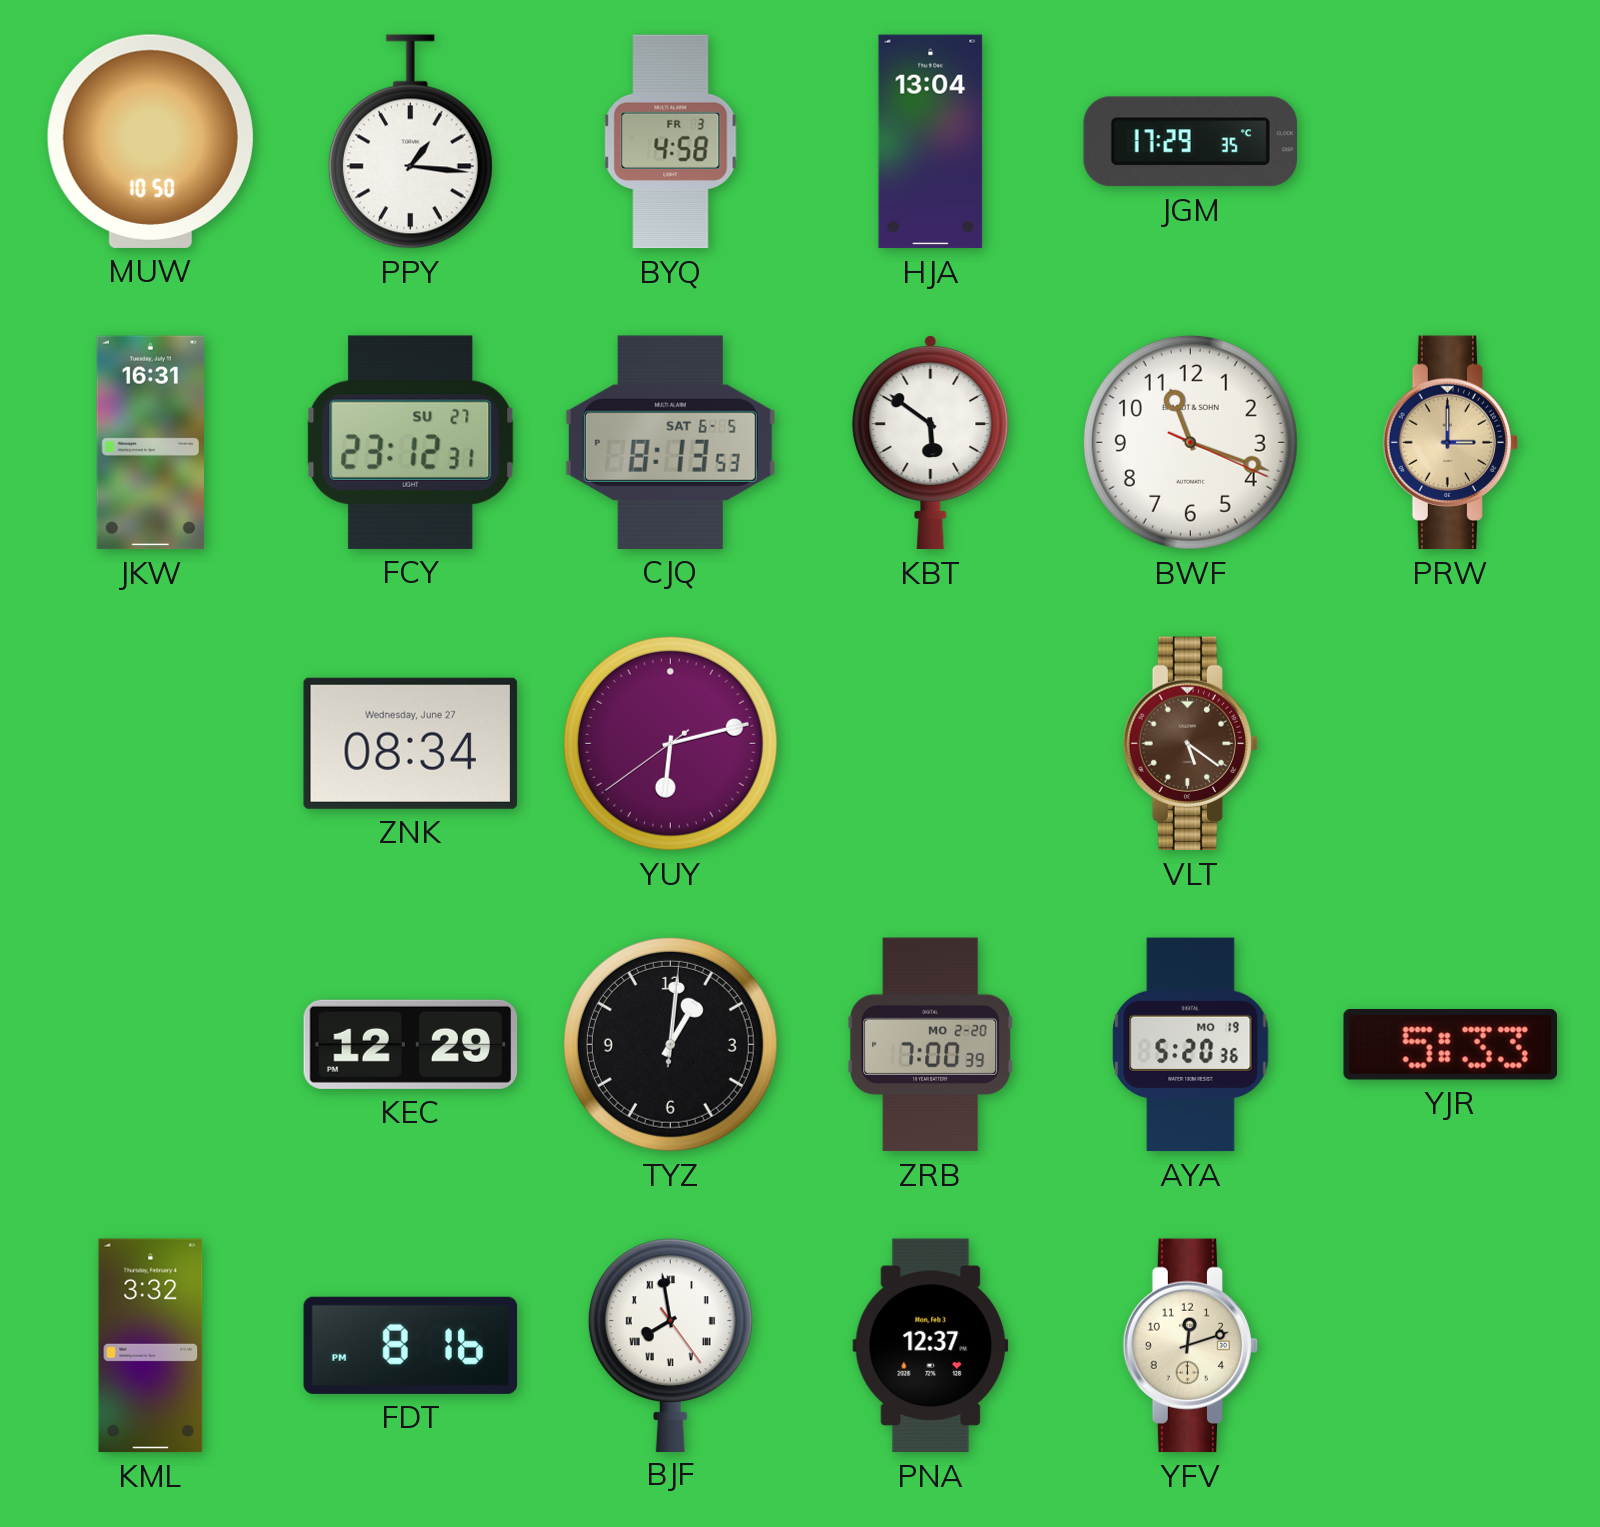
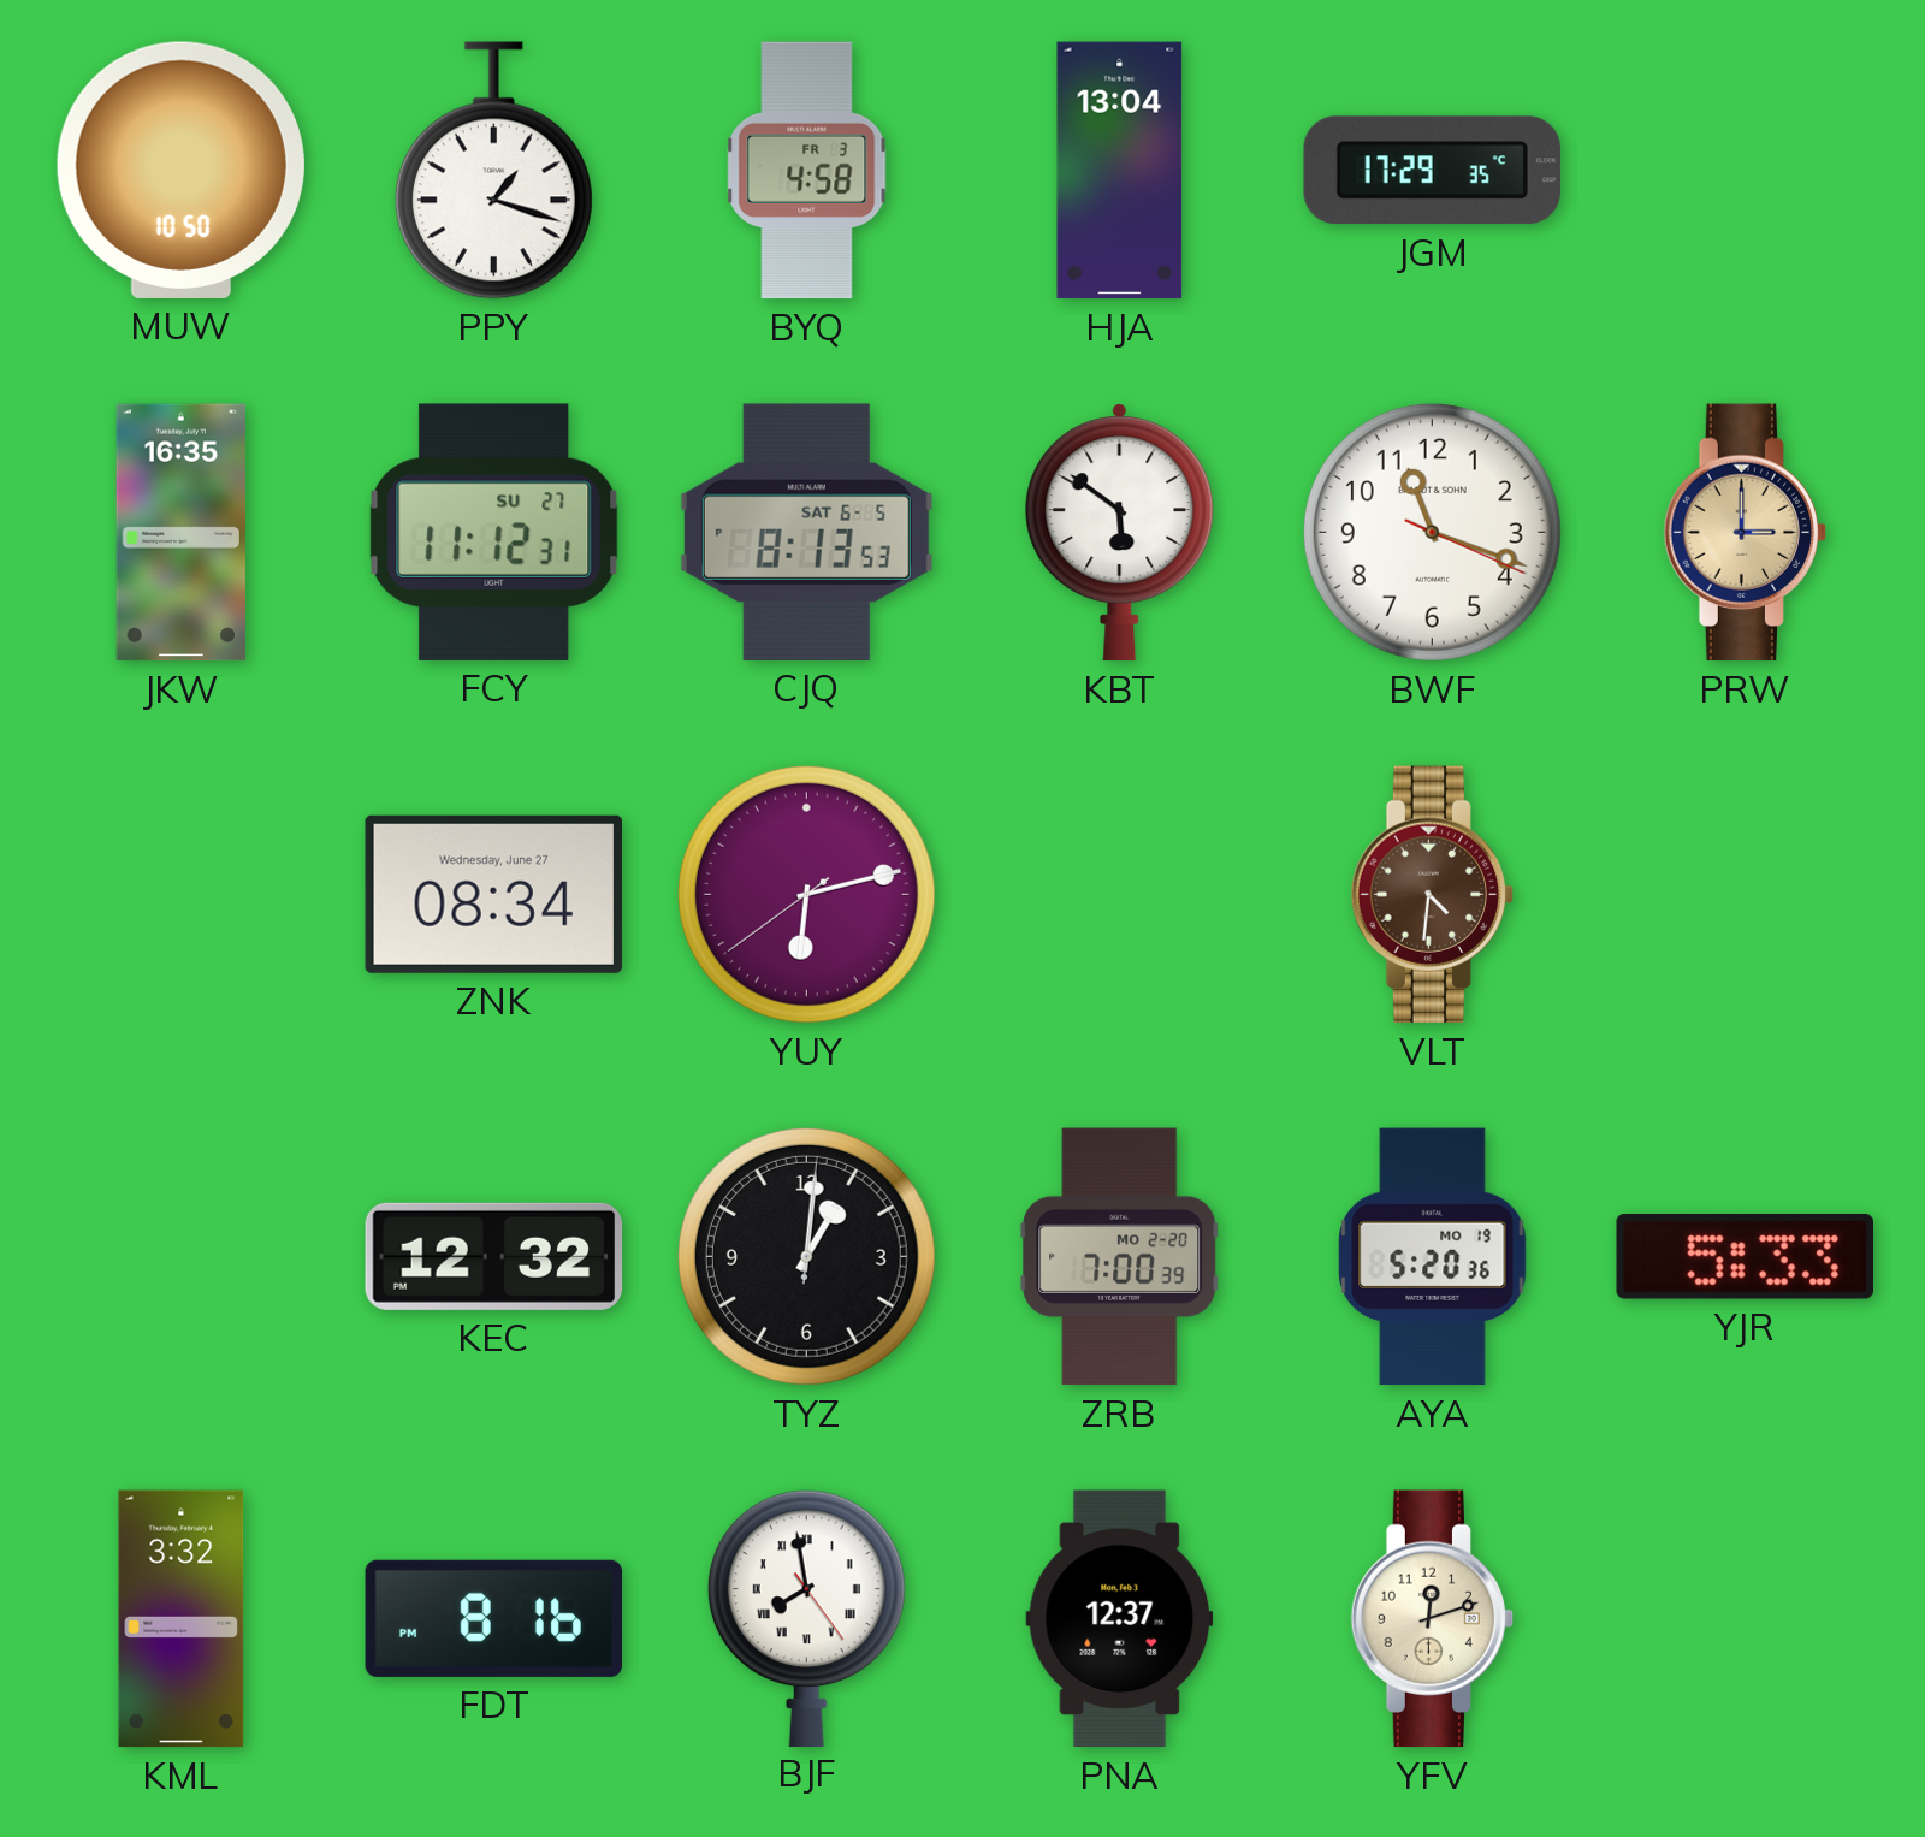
PPY: 1:16 -> 1:18 (493, 171)
JKW: 16:31 -> 16:35 (180, 533)
FCY: 23:12 -> 11:12 (494, 532)
VLT: 5:21 -> 4:31 (1433, 895)
KEC: 12:29 -> 12:32 (494, 1256)
